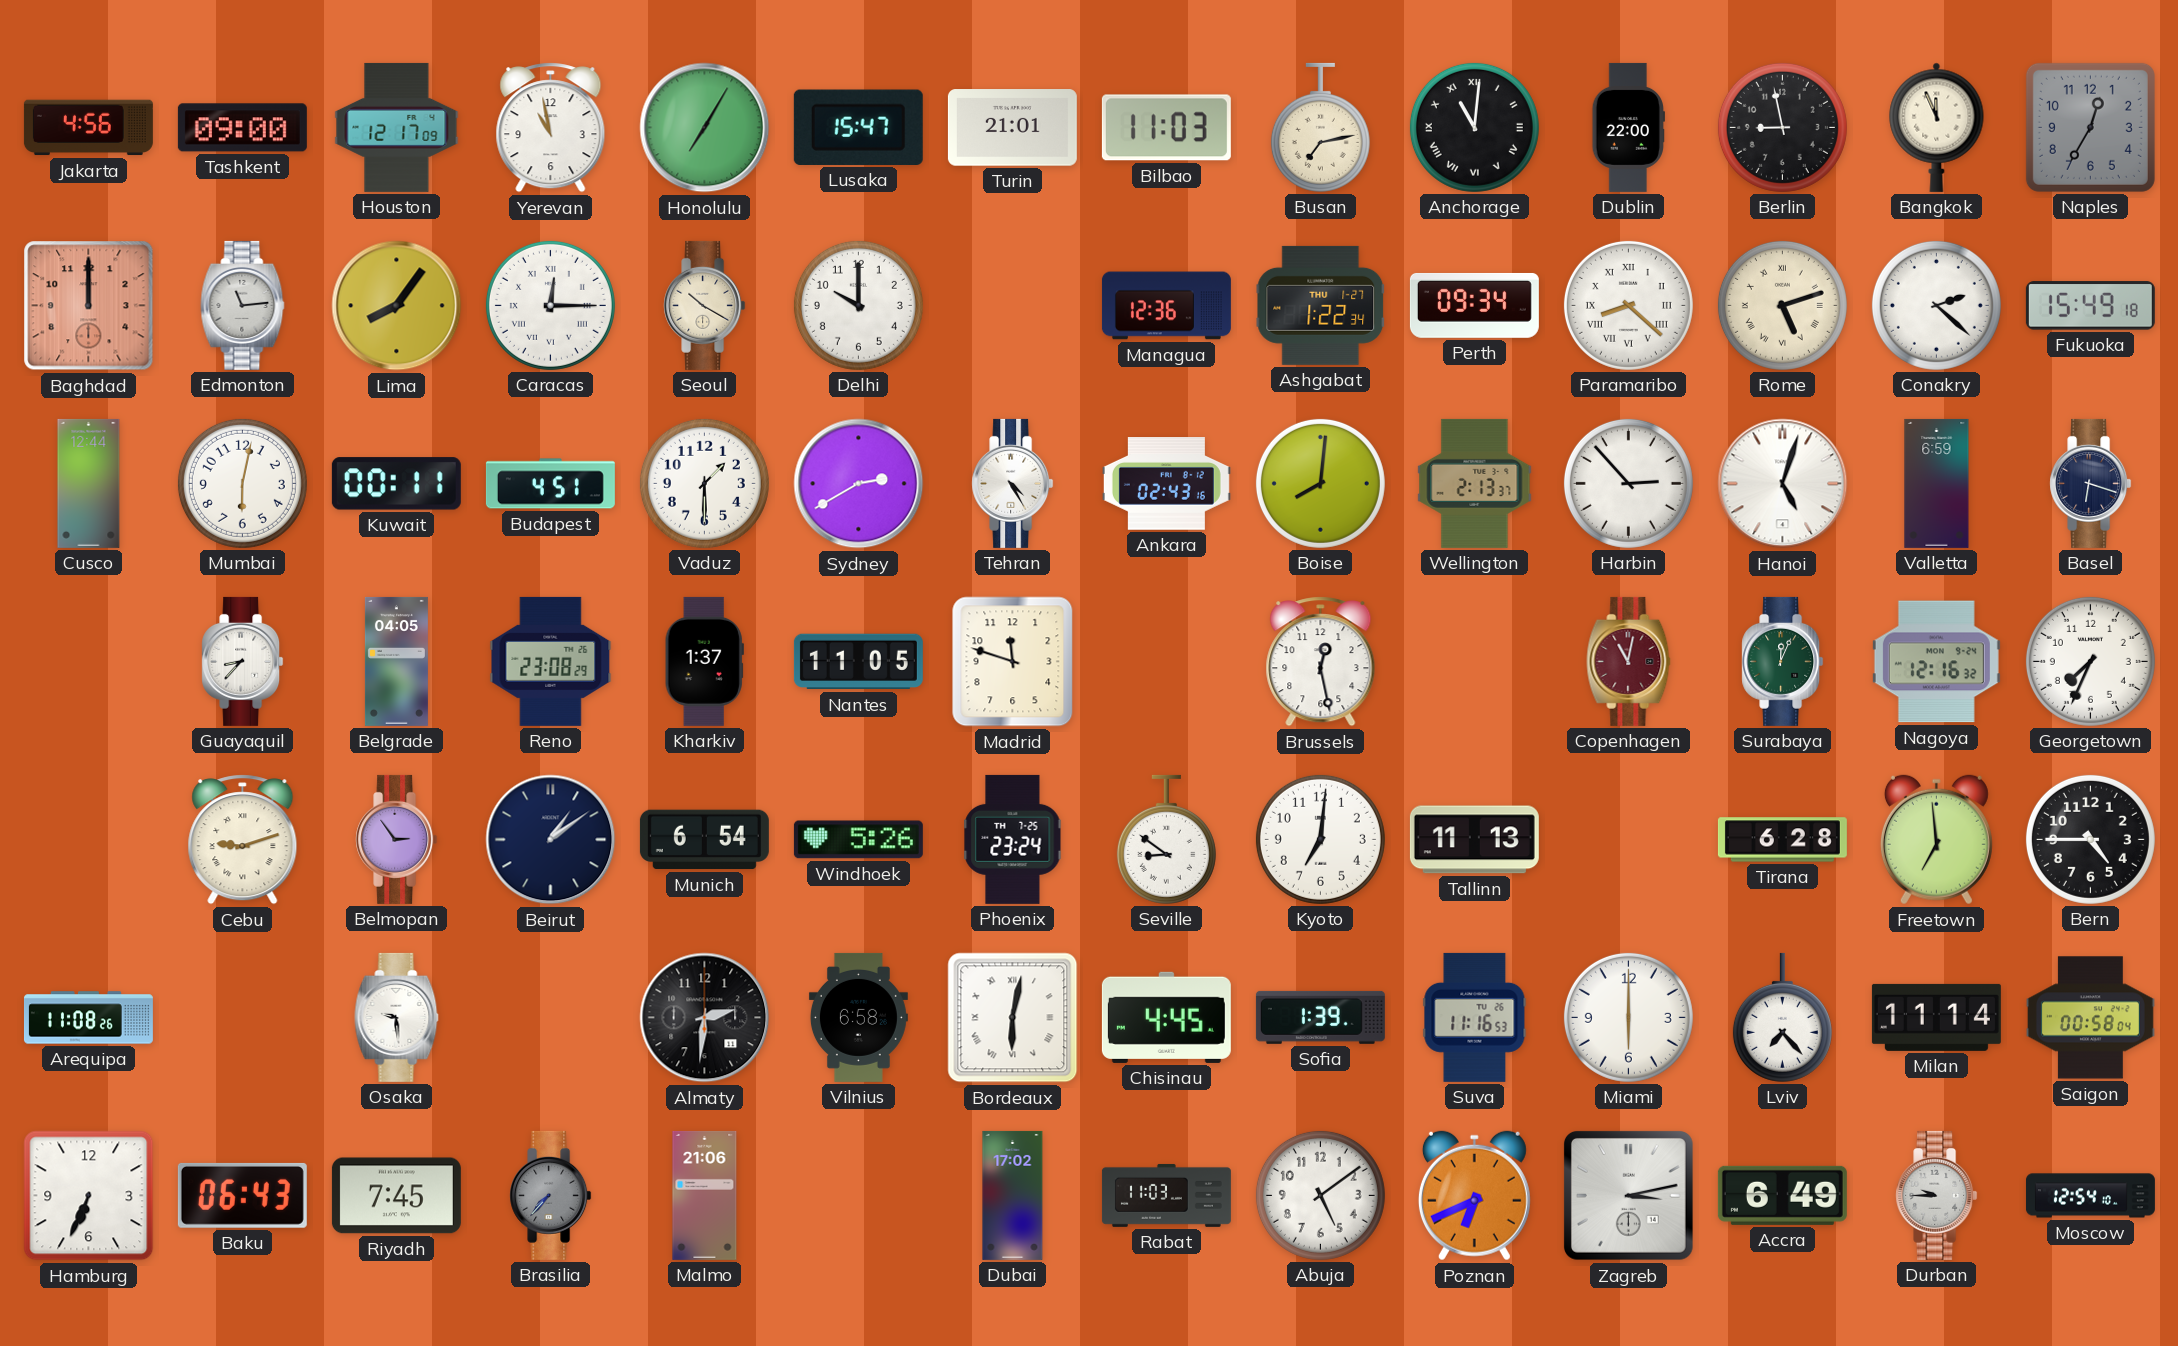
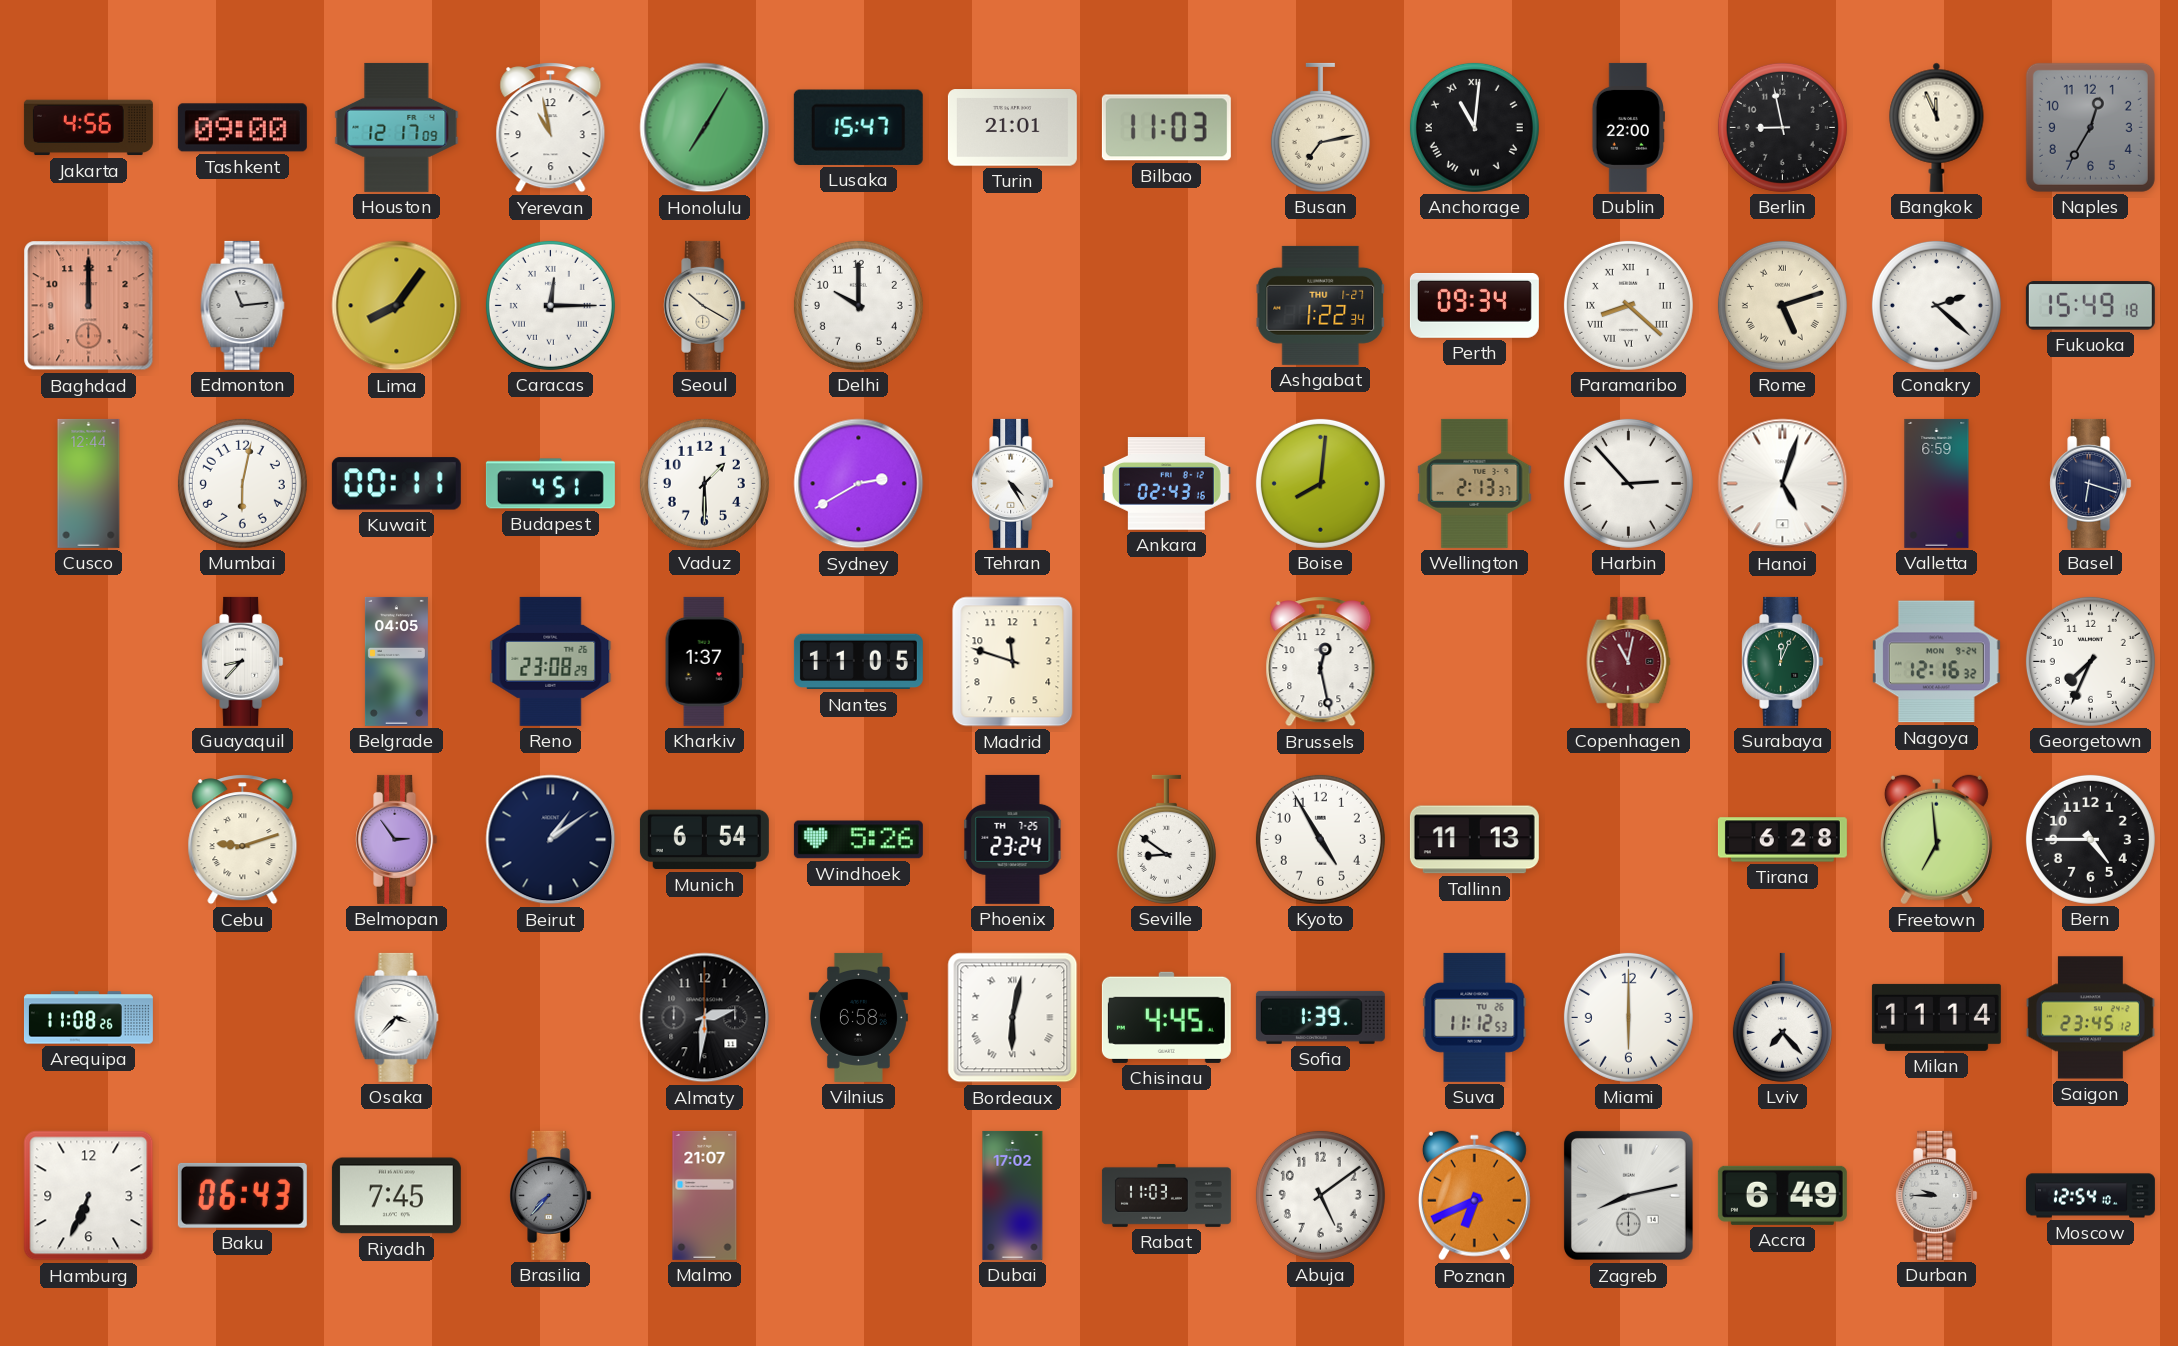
Managua: 12:36 -> none (1166, 306)
Kyoto: 7:01 -> 4:55 (1320, 839)
Osaka: 9:29 -> 3:37 (397, 1017)
Suva: 11:16 -> 11:12 (1475, 1017)
Saigon: 00:58 -> 23:45 (2090, 1018)
Malmo: 21:06 -> 21:07 (705, 1195)
Zagreb: 3:13 -> 8:13 (1628, 1195)
